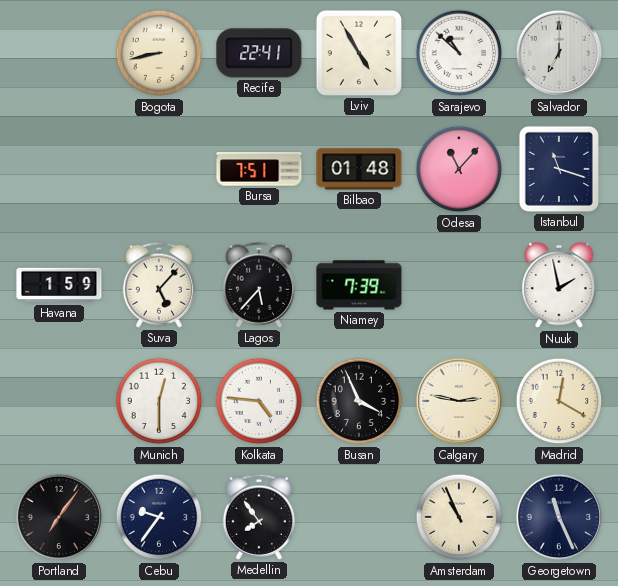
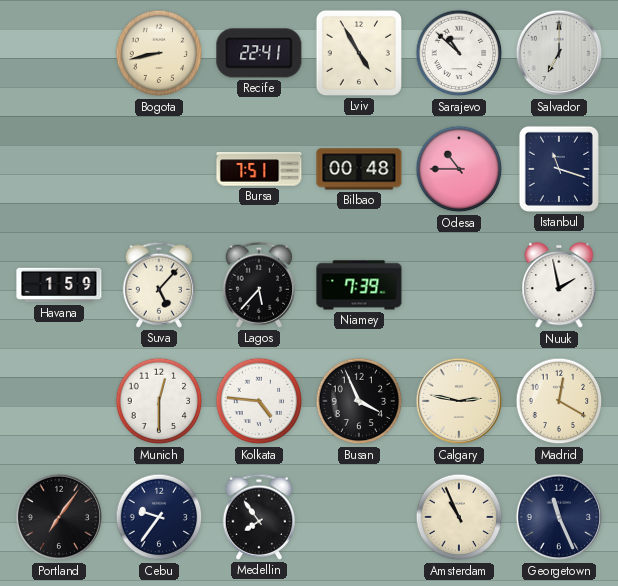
Bilbao: 01:48 -> 00:48 (359, 169)
Odesa: 11:07 -> 10:45 (459, 169)
